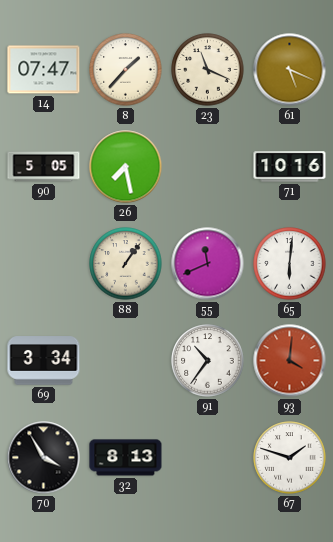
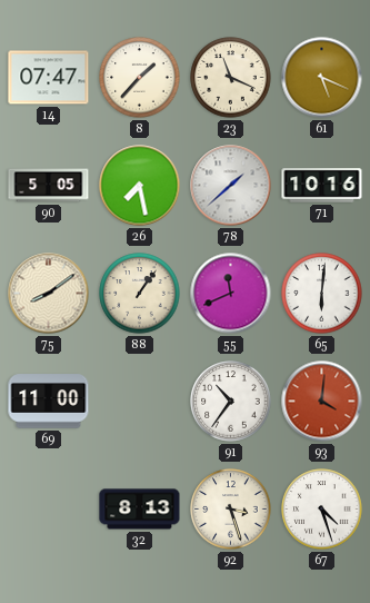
78: none -> 1:38 (231, 186)
75: none -> 8:09 (49, 294)
69: 3:34 -> 11:00 (49, 402)
70: 3:55 -> none (44, 458)
92: none -> 3:27 (231, 510)
67: 1:48 -> 4:27 (322, 510)
